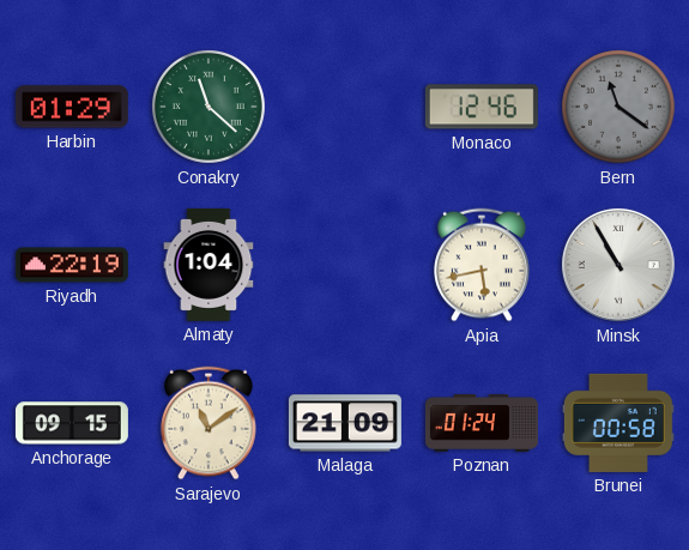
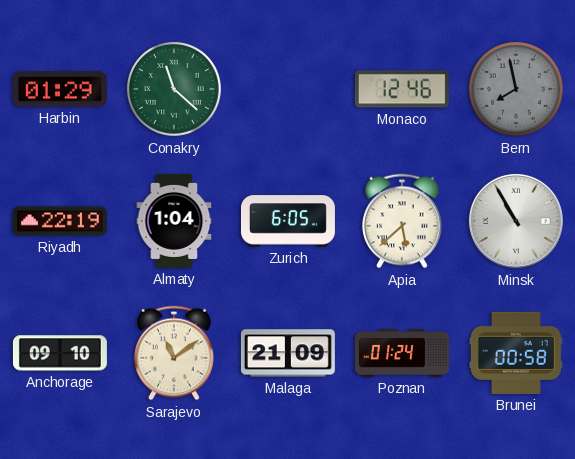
Bern: 11:21 -> 7:58 (517, 90)
Zurich: none -> 6:05 (288, 221)
Apia: 5:43 -> 5:38 (403, 221)
Anchorage: 09:15 -> 09:10 (60, 353)
